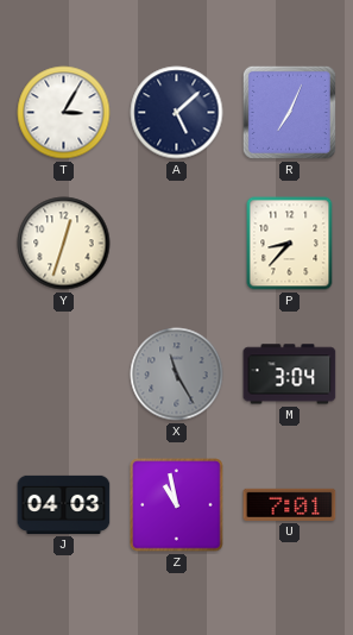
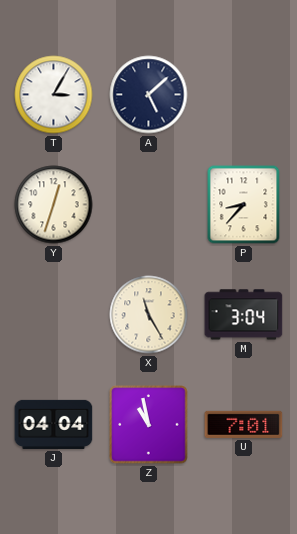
R: 7:04 -> none (289, 112)
X dial: grey -> cream (149, 315)
J: 04:03 -> 04:04 (54, 424)
